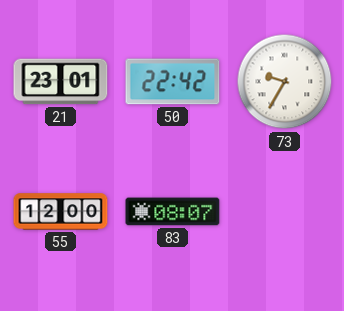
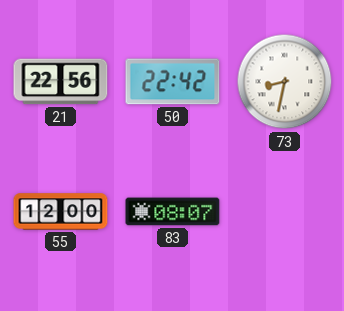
21: 23:01 -> 22:56 (61, 82)
73: 9:35 -> 8:32 (285, 82)
